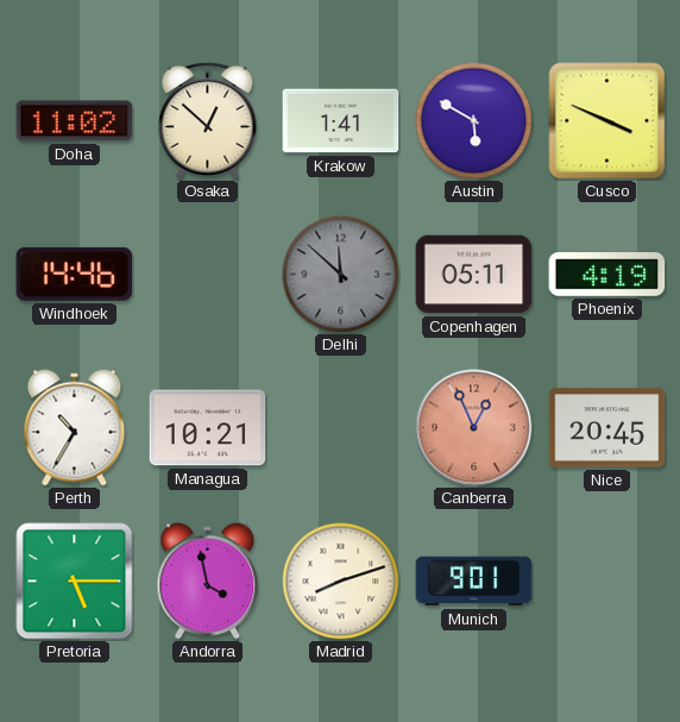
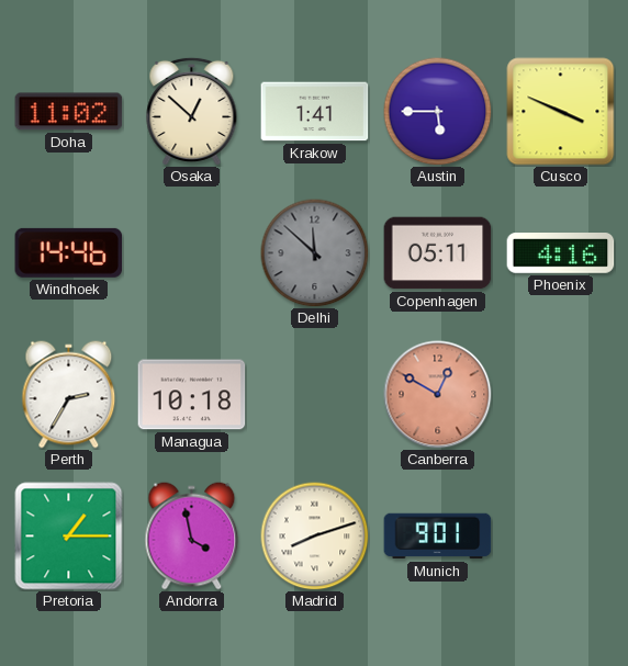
Austin: 5:50 -> 5:45 (438, 112)
Phoenix: 4:19 -> 4:16 (561, 253)
Perth: 10:35 -> 2:35 (69, 395)
Managua: 10:21 -> 10:18 (192, 395)
Canberra: 12:56 -> 12:50 (438, 395)
Nice: 20:45 -> none (607, 428)
Pretoria: 5:15 -> 1:15 (69, 537)
